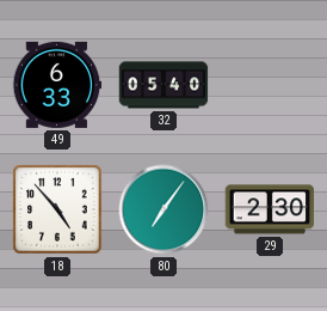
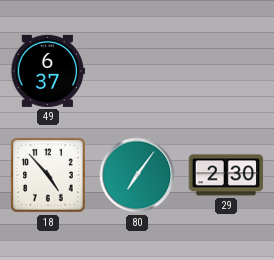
49: 6:33 -> 6:37 (48, 71)
32: 05:40 -> none (163, 85)
